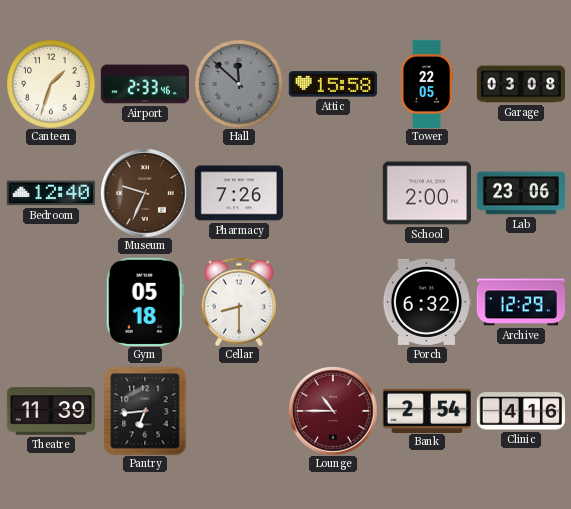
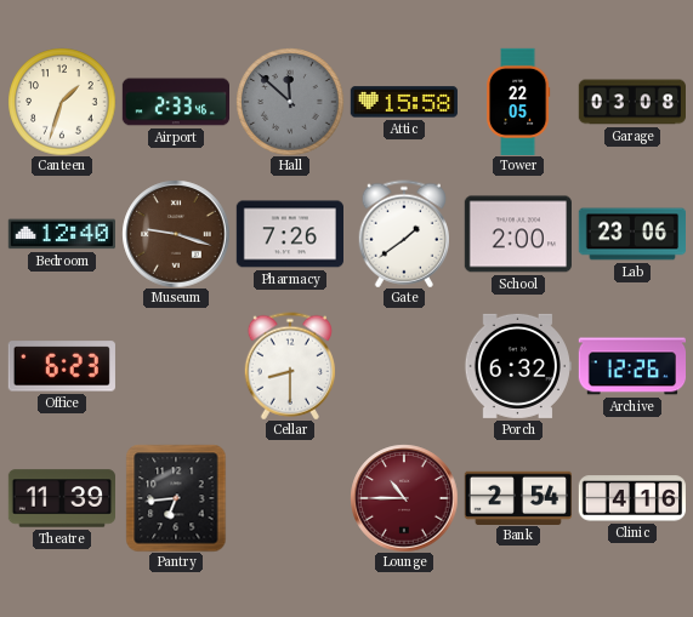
Museum: 9:34 -> 9:18 (176, 234)
Gate: none -> 1:39 (403, 234)
Office: none -> 6:23 (62, 366)
Gym: 05:18 -> none (145, 302)
Archive: 12:29 -> 12:26 (631, 366)
